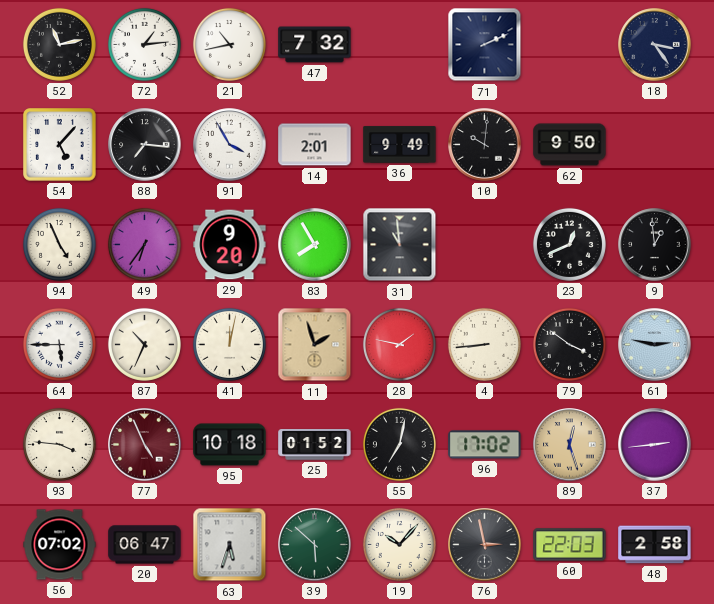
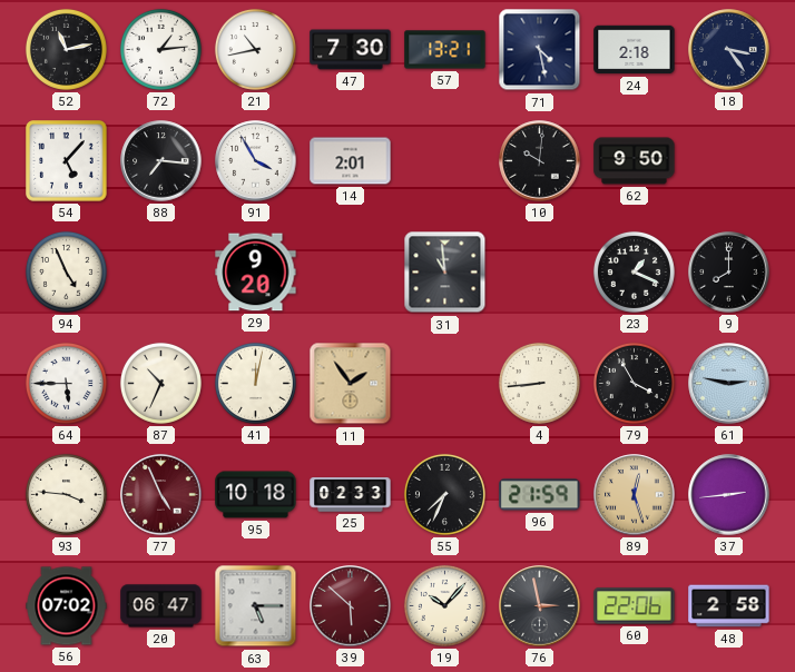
47: 7:32 -> 7:30 (351, 50)
57: none -> 13:21 (445, 50)
71: 2:11 -> 4:28 (540, 50)
24: none -> 2:18 (635, 50)
36: 9:49 -> none (400, 145)
49: 6:36 -> none (144, 244)
83: 7:55 -> none (315, 245)
23: 12:41 -> 1:19 (634, 271)
9: 12:59 -> 8:00 (729, 273)
11: 1:57 -> 1:54 (351, 384)
28: 1:47 -> none (399, 344)
79: 3:51 -> 3:55 (634, 383)
25: 01:52 -> 02:33 (351, 495)
55: 7:02 -> 7:34 (444, 494)
96: 17:02 -> 21:59 (540, 495)
63: 5:33 -> 5:15 (256, 606)
39 dial: green -> burgundy (351, 606)
60: 22:03 -> 22:06 (635, 606)
